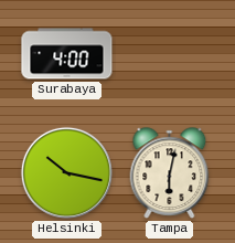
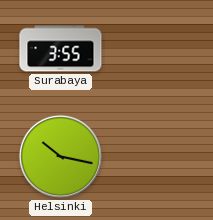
Surabaya: 4:00 -> 3:55 (61, 49)
Tampa: 6:02 -> none (170, 173)
